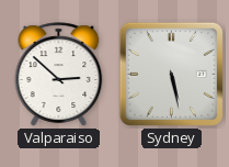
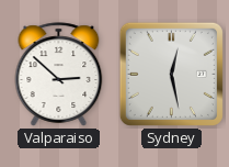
Sydney: 5:28 -> 12:28 (171, 74)
